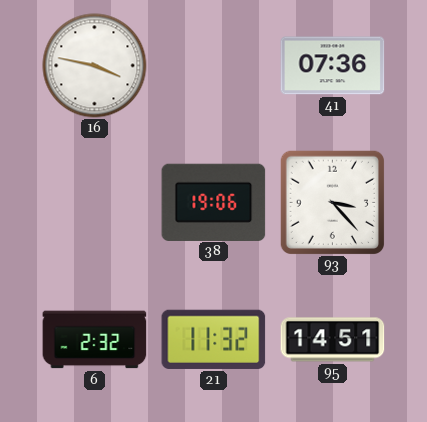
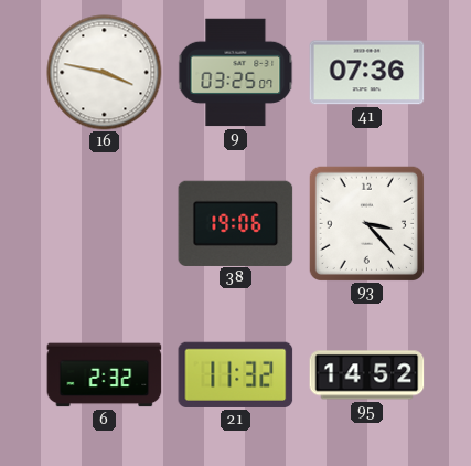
9: none -> 03:25 (236, 73)
95: 14:51 -> 14:52 (367, 375)
